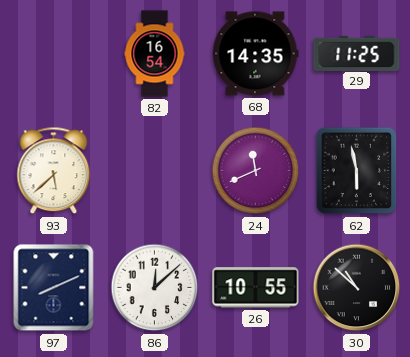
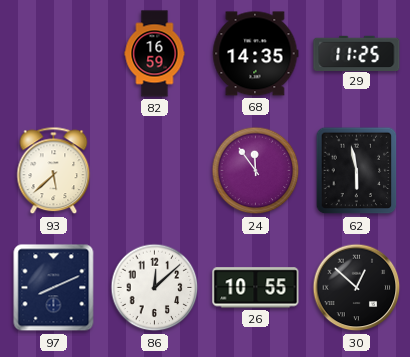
82: 16:54 -> 16:59 (155, 54)
24: 11:41 -> 11:54 (256, 171)
30: 10:52 -> 12:52 (357, 288)
